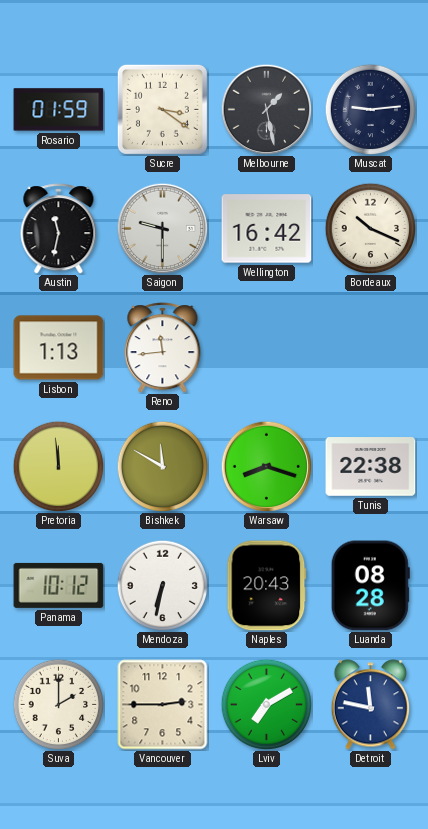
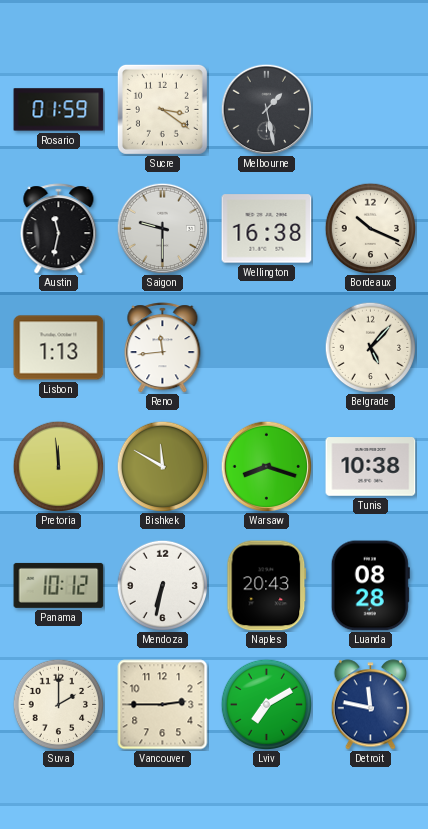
Muscat: 9:14 -> none (370, 109)
Wellington: 16:42 -> 16:38 (267, 229)
Belgrade: none -> 5:07 (370, 347)
Tunis: 22:38 -> 10:38 (371, 467)
